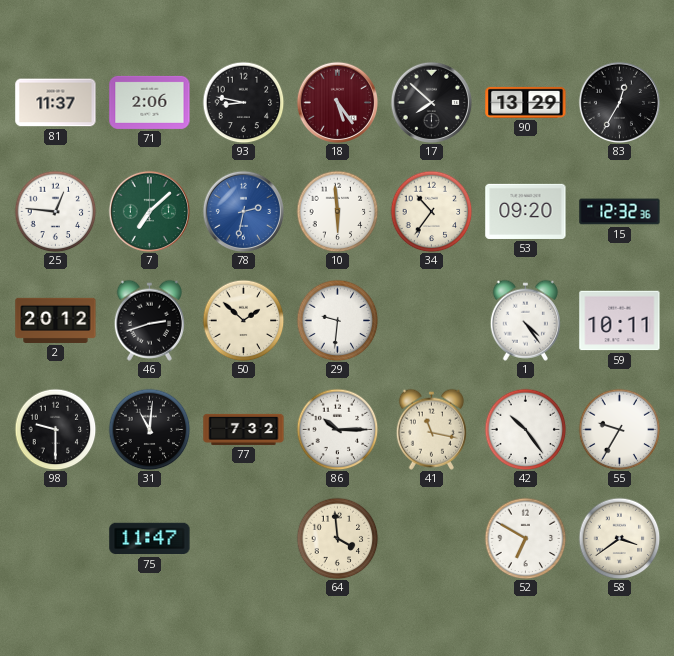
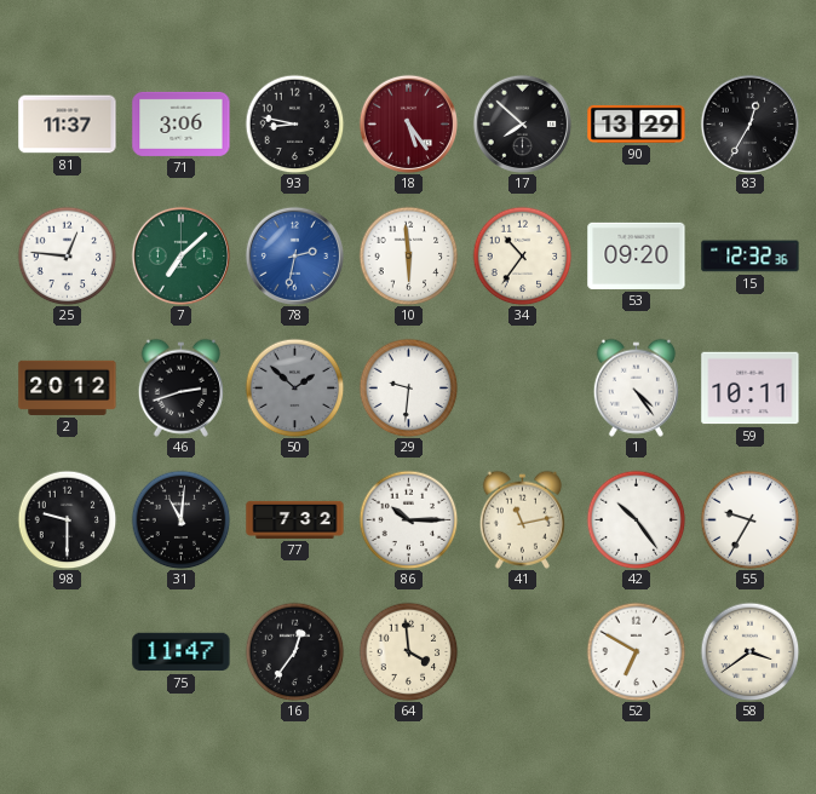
71: 2:06 -> 3:06 (182, 123)
50 dial: cream -> grey (294, 387)
41: 11:17 -> 11:13 (522, 519)
16: none -> 12:36 (294, 651)
